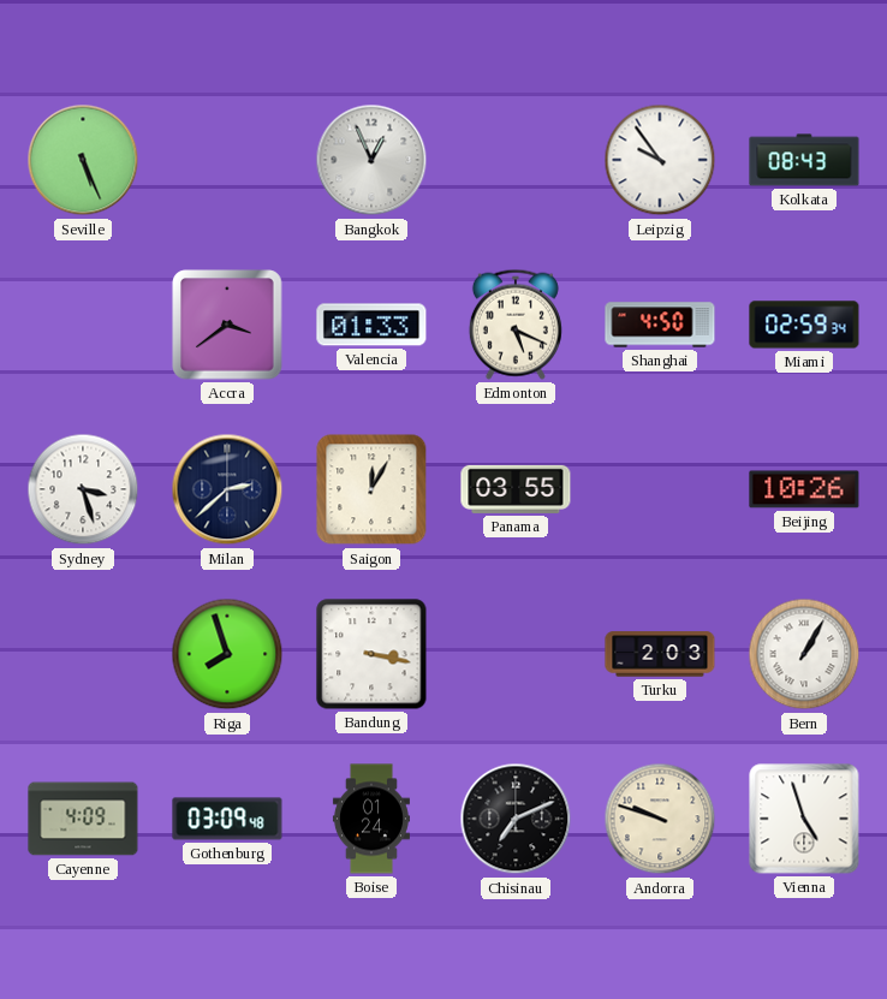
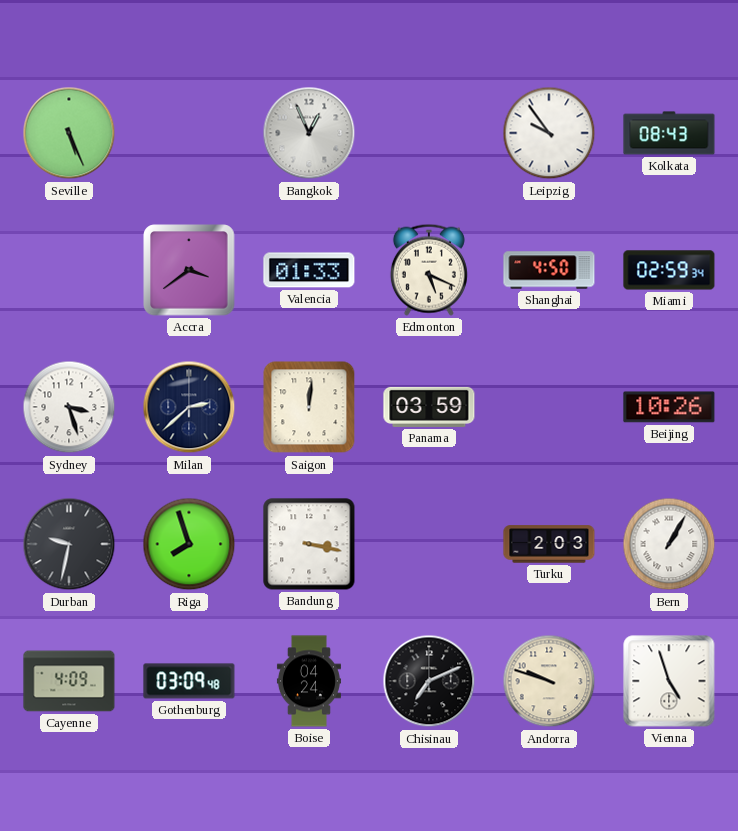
Saigon: 12:05 -> 12:01 (309, 407)
Panama: 03:55 -> 03:59 (429, 407)
Durban: none -> 9:32 (69, 544)
Boise: 01:24 -> 04:24 (309, 681)
